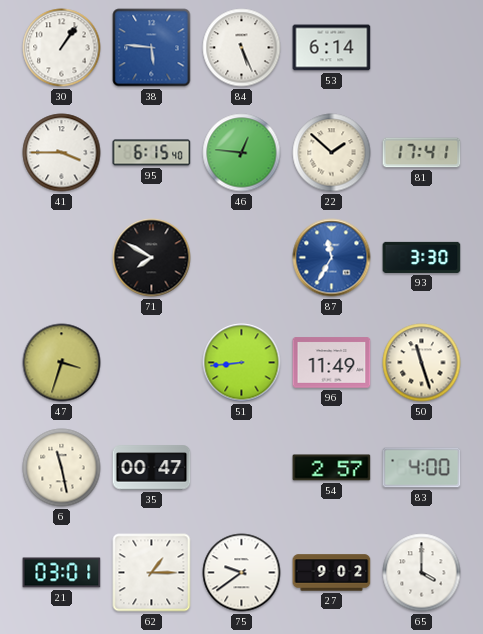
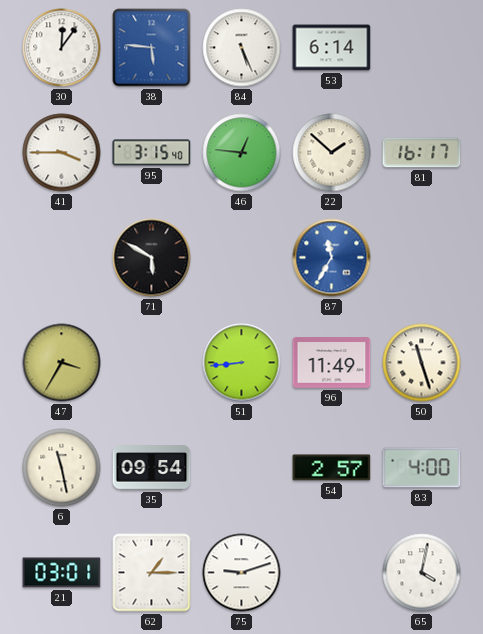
30: 1:06 -> 12:06 (62, 48)
95: 6:15 -> 3:15 (152, 153)
81: 17:41 -> 16:17 (422, 153)
71: 7:50 -> 5:50 (152, 258)
93: 3:30 -> none (422, 257)
47: 3:33 -> 3:35 (62, 363)
35: 00:47 -> 09:54 (152, 468)
75: 9:39 -> 9:12 (242, 573)
27: 9:02 -> none (332, 573)
65: 4:00 -> 4:02 (422, 573)
